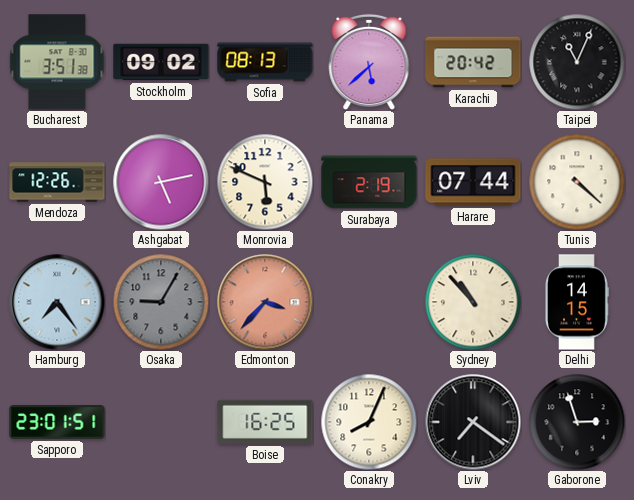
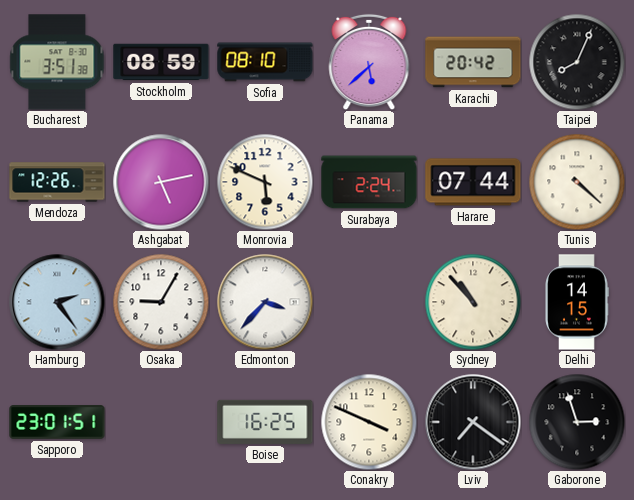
Stockholm: 09:02 -> 08:59 (161, 62)
Sofia: 08:13 -> 08:10 (265, 62)
Taipei: 11:04 -> 8:04 (577, 62)
Surabaya: 2:19 -> 2:24 (369, 182)
Hamburg: 7:24 -> 2:24 (57, 302)
Osaka dial: grey -> white (161, 302)
Edmonton dial: salmon -> white (265, 302)
Conakry: 8:04 -> 3:49 (369, 422)
